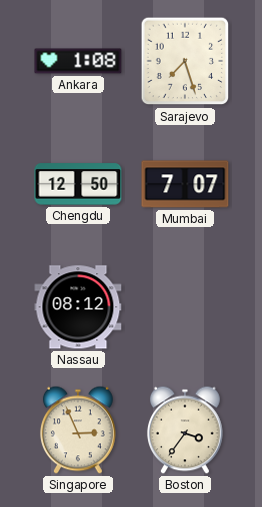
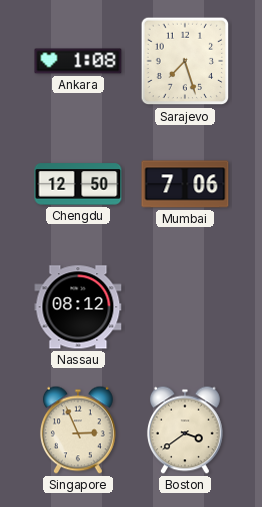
Mumbai: 7:07 -> 7:06 (185, 184)
Boston: 3:36 -> 3:39 (185, 430)
